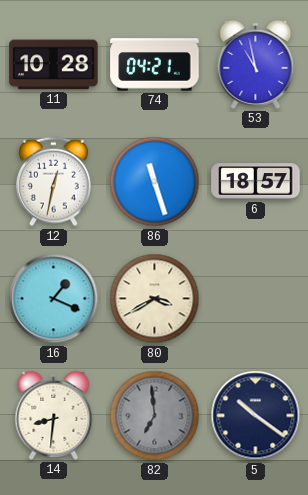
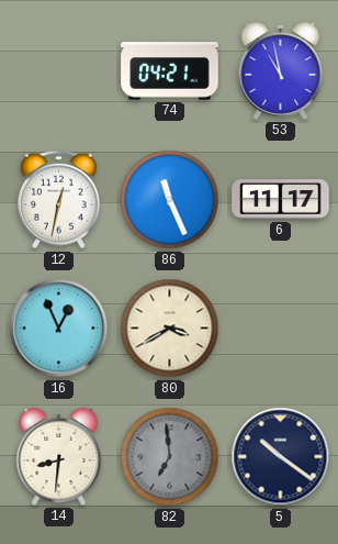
11: 10:28 -> none (54, 65)
86: 11:27 -> 11:26 (170, 200)
6: 18:57 -> 11:17 (281, 200)
16: 1:19 -> 12:56 (59, 329)
